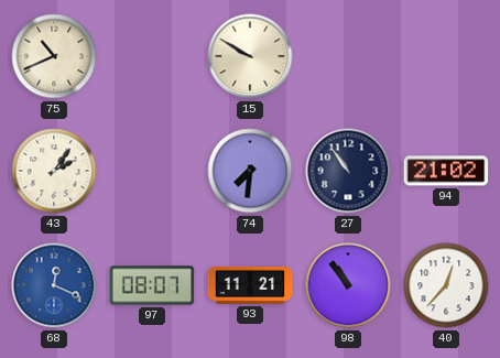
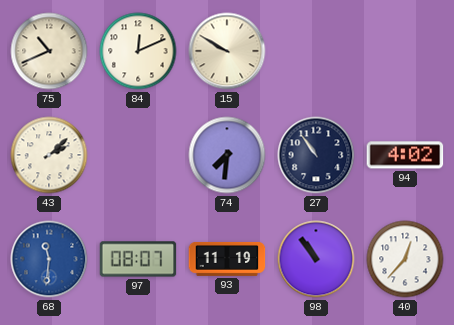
84: none -> 12:11 (138, 51)
43: 2:06 -> 2:08 (49, 155)
94: 21:02 -> 4:02 (405, 155)
68: 12:19 -> 11:31 (49, 259)
93: 11:21 -> 11:19 (227, 259)
